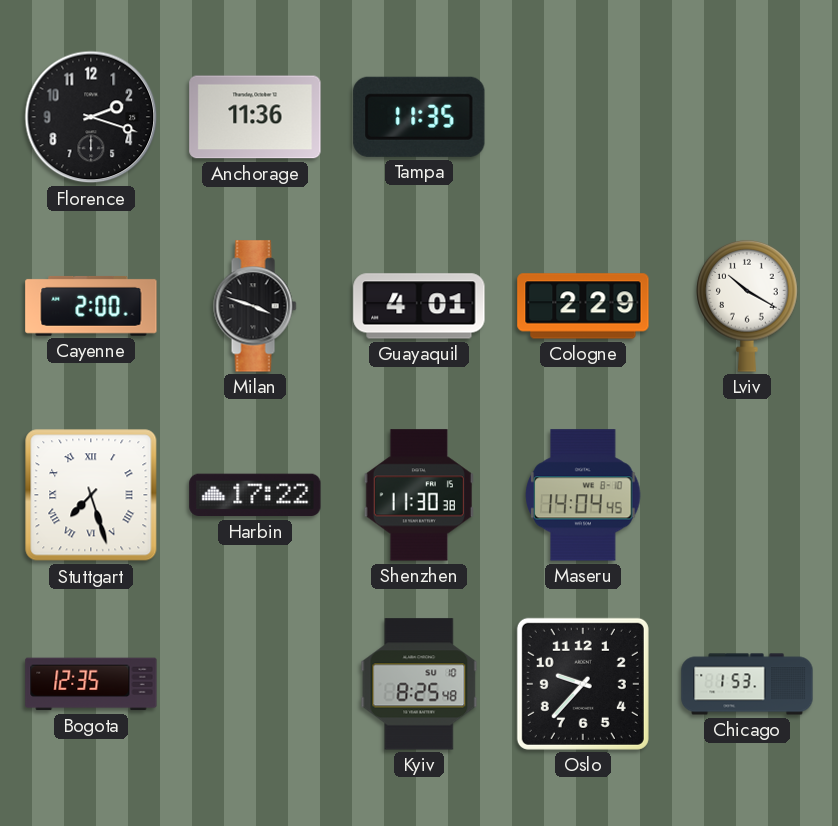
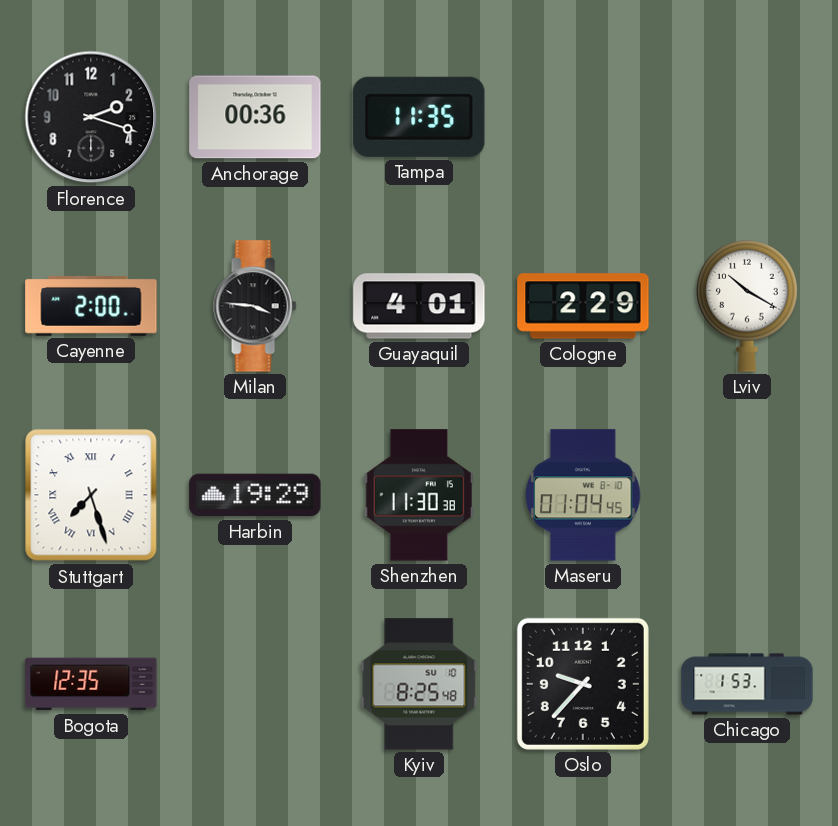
Anchorage: 11:36 -> 00:36 (255, 117)
Milan: 3:48 -> 3:46 (255, 306)
Harbin: 17:22 -> 19:29 (255, 495)
Maseru: 14:04 -> 01:04 (583, 495)
